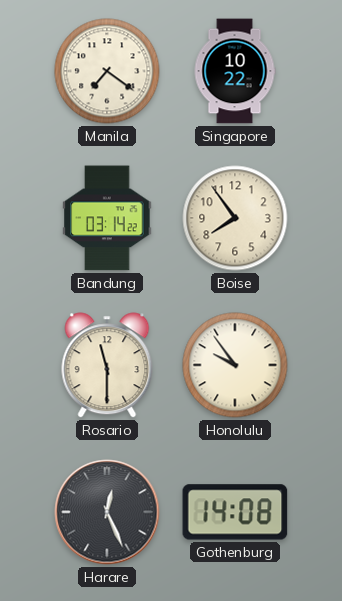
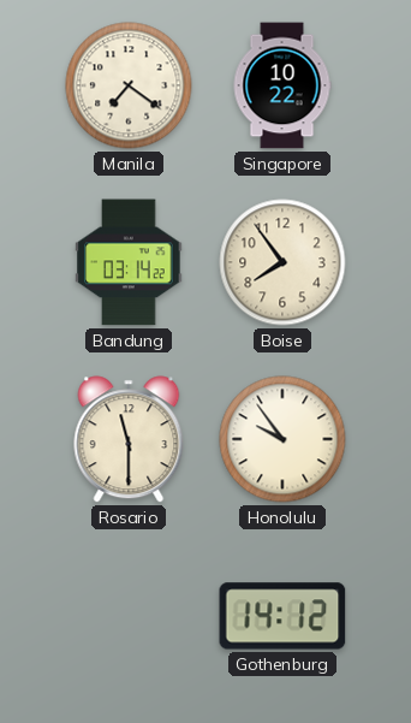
Harare: 12:26 -> none (107, 512)
Gothenburg: 14:08 -> 14:12 (282, 616)
